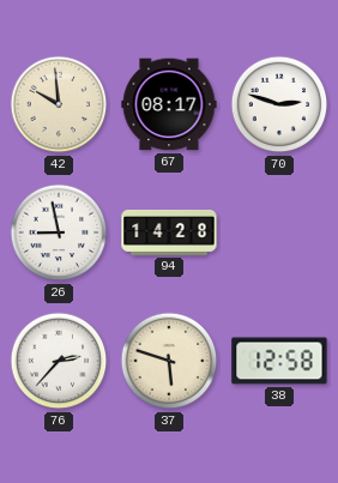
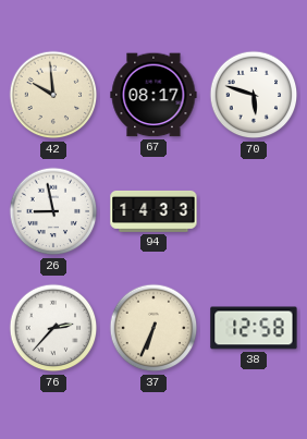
70: 2:48 -> 5:48 (254, 95)
94: 14:28 -> 14:33 (153, 211)
37: 5:48 -> 6:34 (153, 328)
